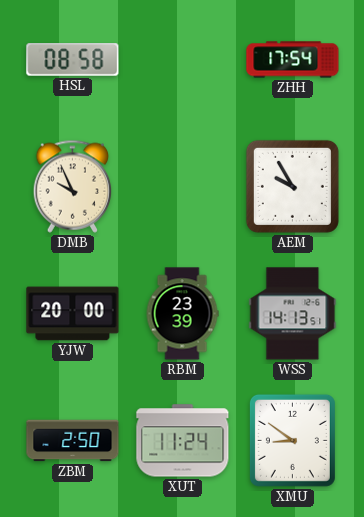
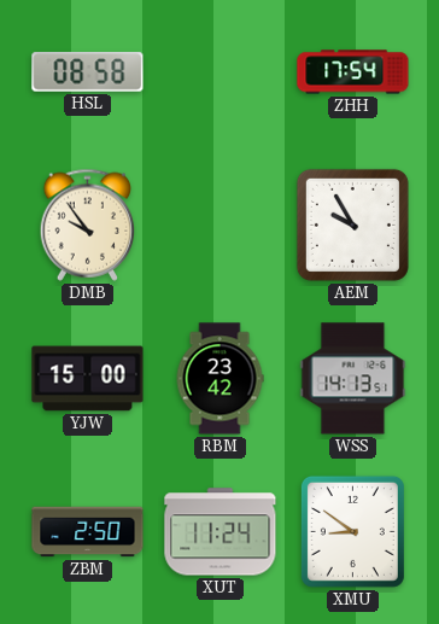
DMB: 9:56 -> 9:54 (88, 224)
YJW: 20:00 -> 15:00 (88, 379)
RBM: 23:39 -> 23:42 (219, 379)
